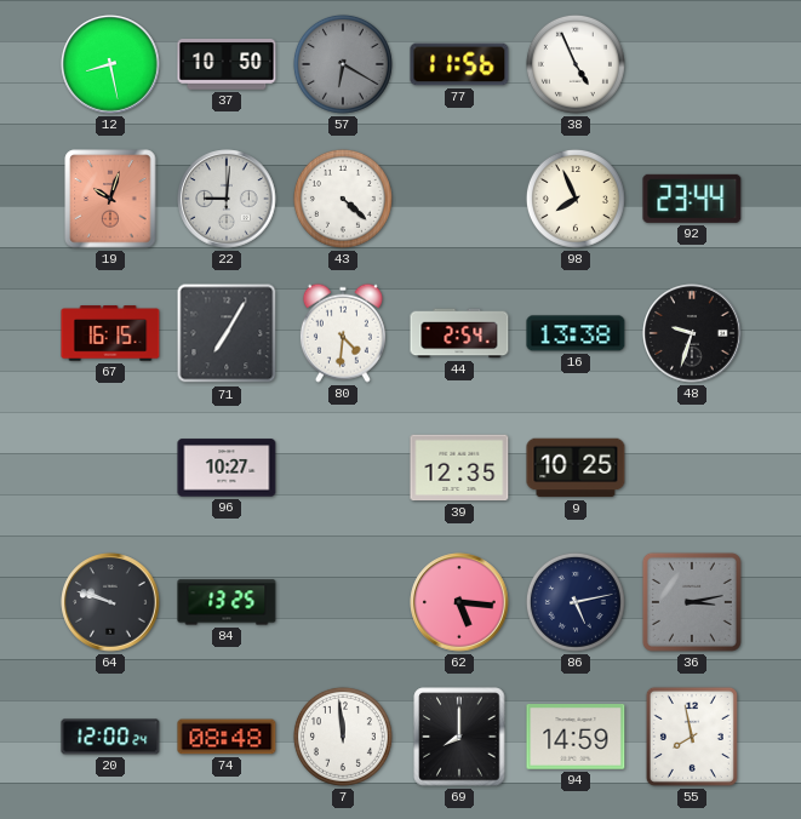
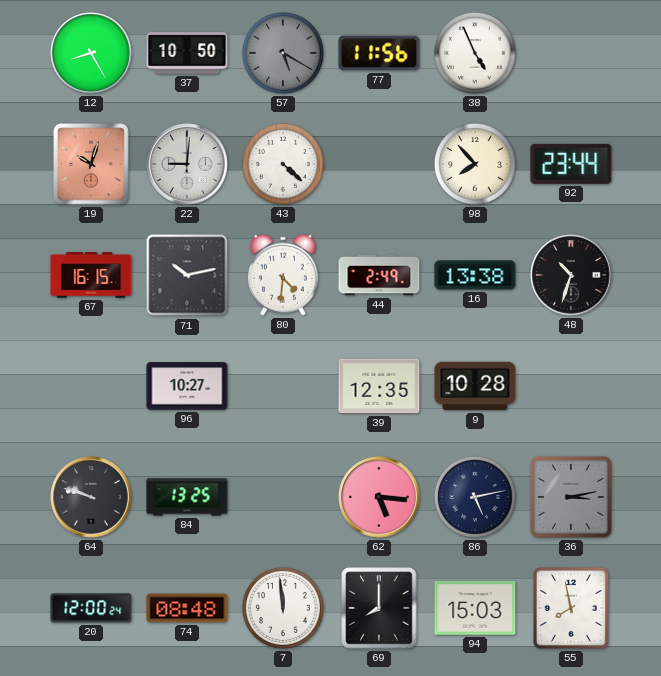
12: 8:28 -> 8:25 (91, 53)
57: 6:20 -> 5:20 (283, 53)
98: 7:56 -> 7:53 (475, 164)
71: 7:05 -> 10:13 (187, 275)
44: 2:54 -> 2:49 (379, 275)
48: 9:33 -> 10:33 (571, 275)
9: 10:25 -> 10:28 (475, 386)
94: 14:59 -> 15:03 (475, 609)
